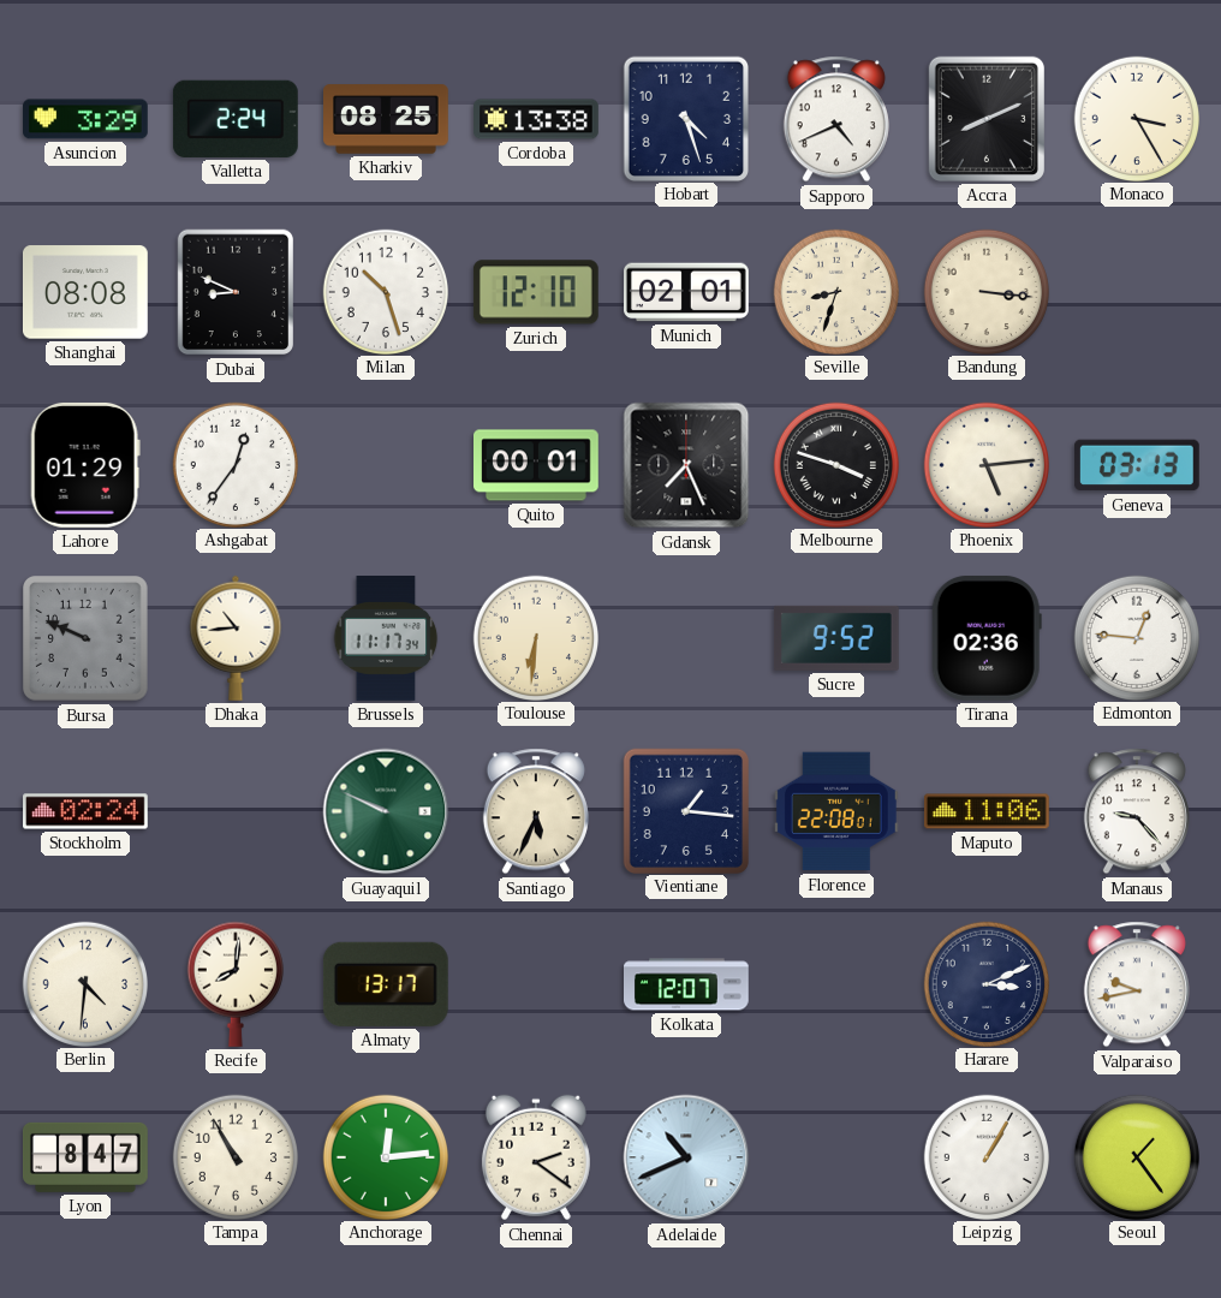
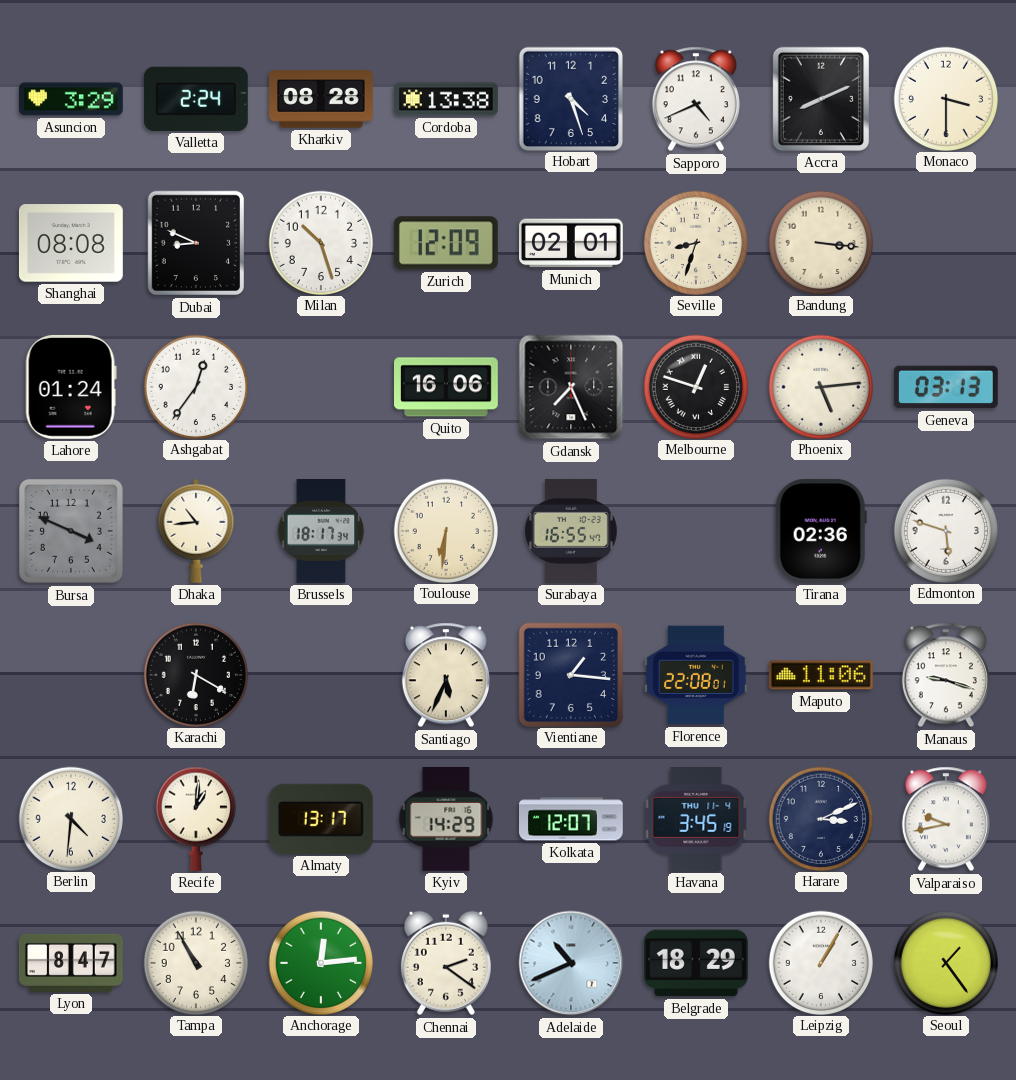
Kharkiv: 08:25 -> 08:28 (322, 99)
Monaco: 3:25 -> 3:30 (945, 98)
Zurich: 12:10 -> 12:09 (446, 243)
Lahore: 01:29 -> 01:24 (71, 387)
Quito: 00:01 -> 16:06 (447, 387)
Melbourne: 3:48 -> 12:48 (695, 386)
Bursa: 9:49 -> 3:49 (72, 532)
Brussels: 11:17 -> 18:17 (321, 532)
Surabaya: none -> 16:55 (571, 531)
Sucre: 9:52 -> none (836, 638)
Edmonton: 12:46 -> 5:48 (945, 530)
Stockholm: 02:24 -> none (87, 811)
Karachi: none -> 6:20 (195, 674)
Guayaquil: 9:49 -> none (386, 811)
Manaus: 9:23 -> 9:18 (946, 675)
Recife: 8:01 -> 1:01 (196, 819)
Kyiv: none -> 14:29 (446, 820)
Havana: none -> 3:45 (696, 819)
Belgrade: none -> 18:29 (697, 963)
